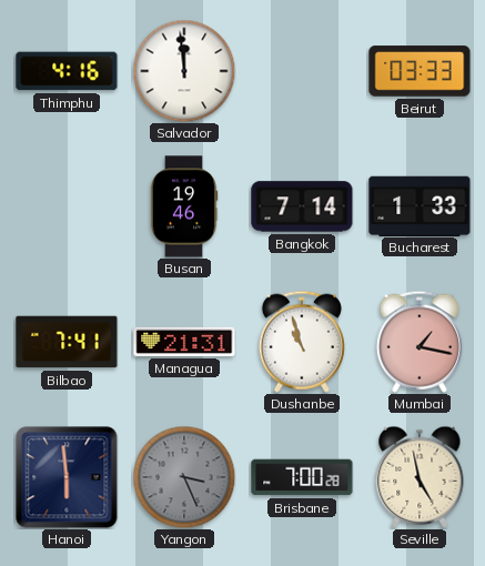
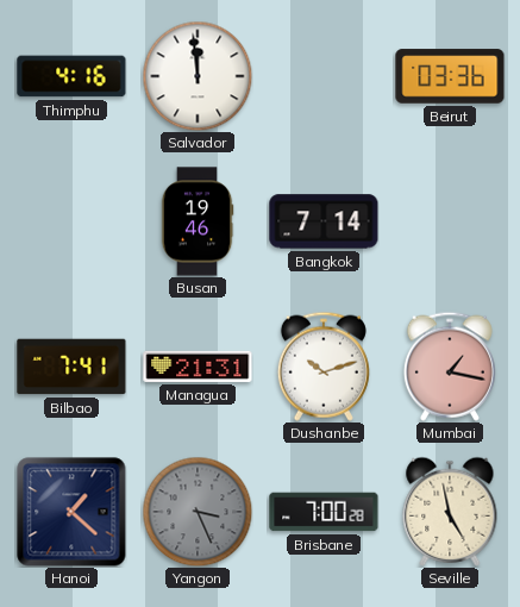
Beirut: 03:33 -> 03:36 (450, 76)
Bucharest: 1:33 -> none (420, 205)
Dushanbe: 10:57 -> 10:12 (324, 367)
Hanoi: 5:59 -> 1:22 (71, 512)
